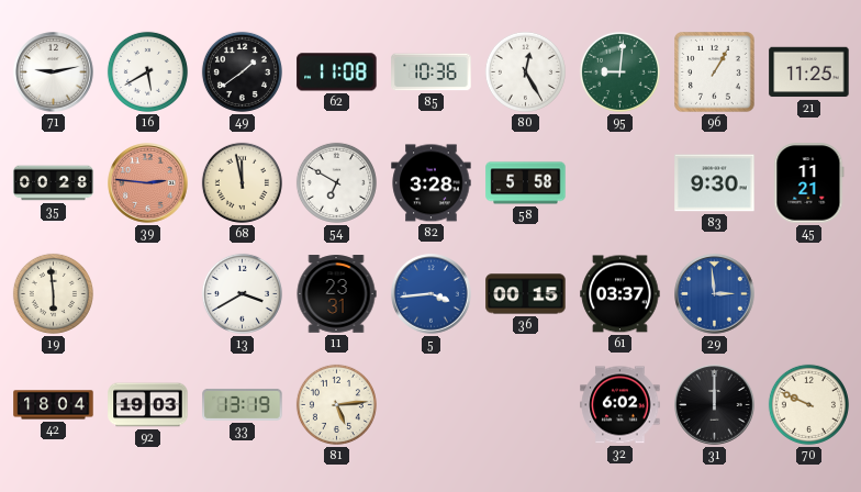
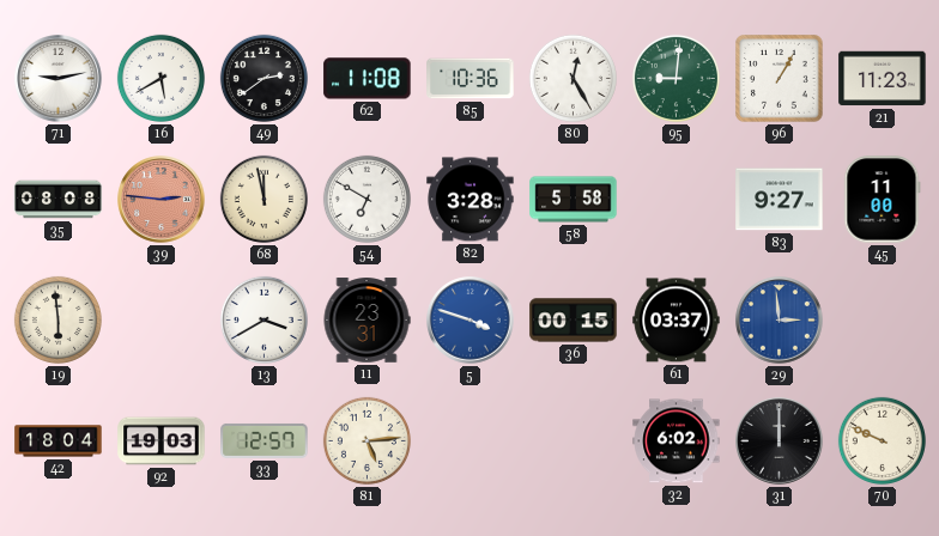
49: 1:39 -> 2:39 (263, 78)
21: 11:25 -> 11:23 (883, 79)
35: 00:28 -> 08:08 (59, 200)
83: 9:30 -> 9:27 (780, 200)
45: 11:21 -> 11:00 (883, 200)
5: 3:44 -> 3:48 (471, 321)
33: 13:19 -> 12:57 (265, 440)
